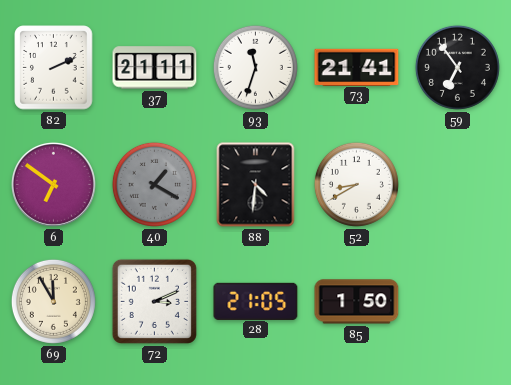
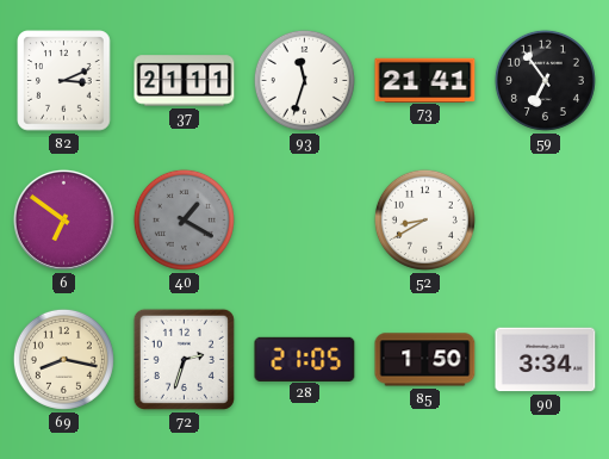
82: 2:11 -> 3:11 (64, 81)
88: 4:31 -> none (256, 185)
69: 11:55 -> 8:17 (63, 359)
72: 3:11 -> 2:33 (184, 359)
90: none -> 3:34 (546, 360)
